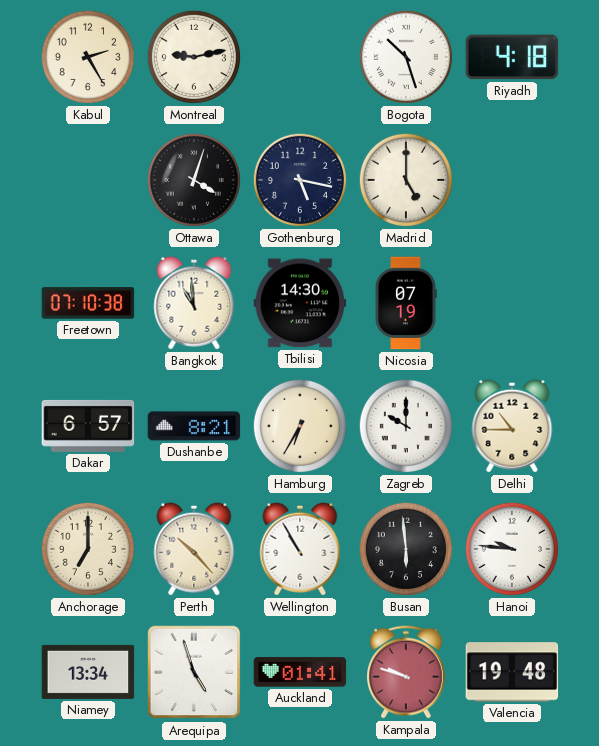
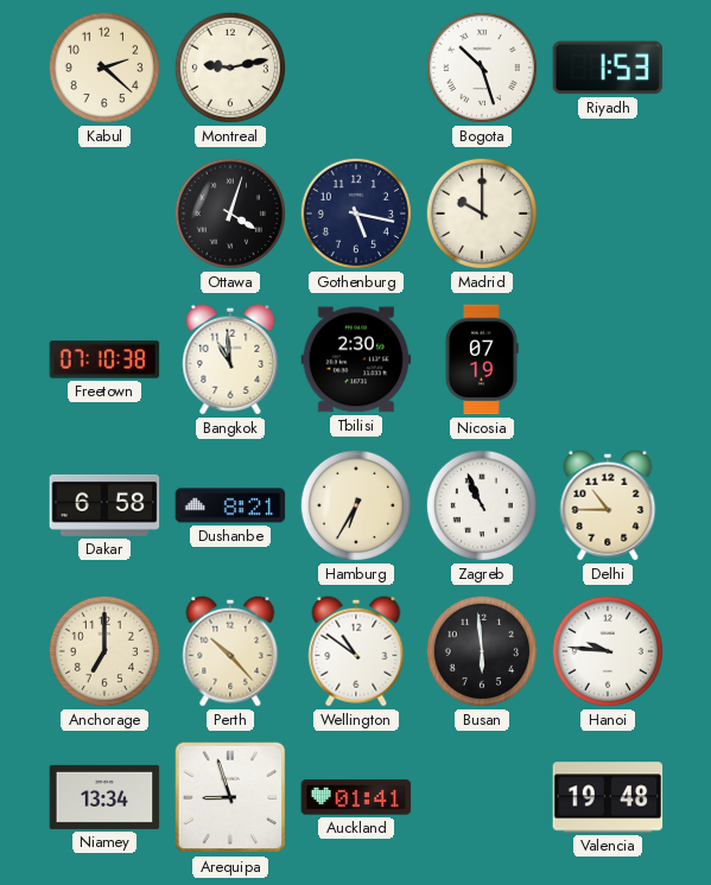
Kabul: 2:25 -> 2:22 (104, 68)
Riyadh: 4:18 -> 1:53 (608, 68)
Madrid: 5:00 -> 10:00 (482, 214)
Tbilisi: 14:30 -> 2:30 (356, 359)
Dakar: 6:57 -> 6:58 (104, 505)
Zagreb: 10:00 -> 10:56 (482, 505)
Wellington: 10:55 -> 10:51 (356, 651)
Arequipa: 4:57 -> 8:57 (230, 797)
Kampala: 9:48 -> none (407, 672)
